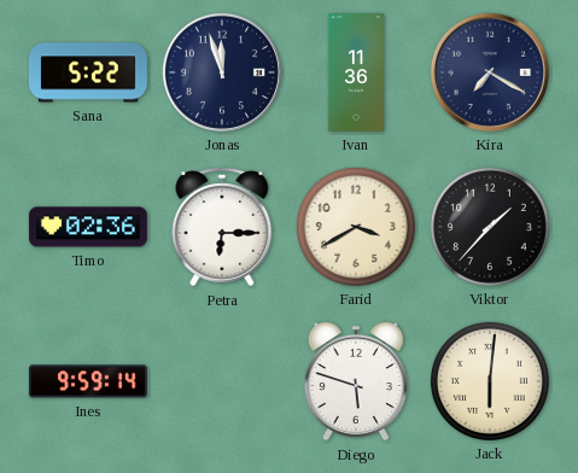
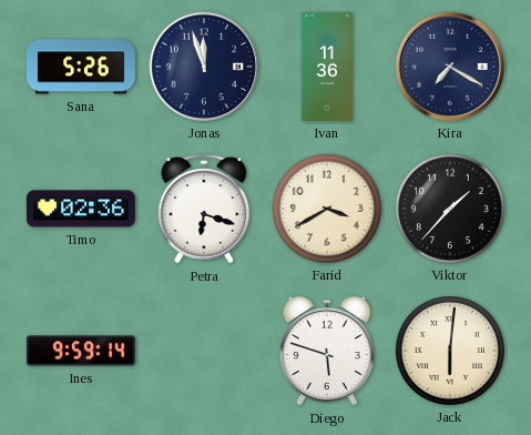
Sana: 5:22 -> 5:26 (81, 67)
Petra: 6:15 -> 6:18 (204, 209)
